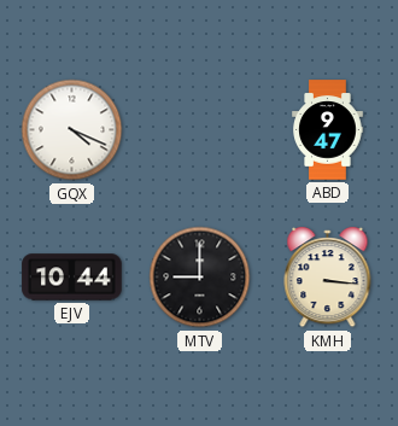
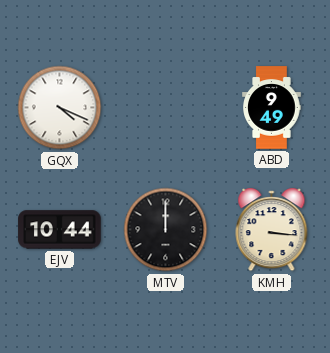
ABD: 9:47 -> 9:49 (272, 108)
MTV: 9:00 -> 12:00 (166, 230)
